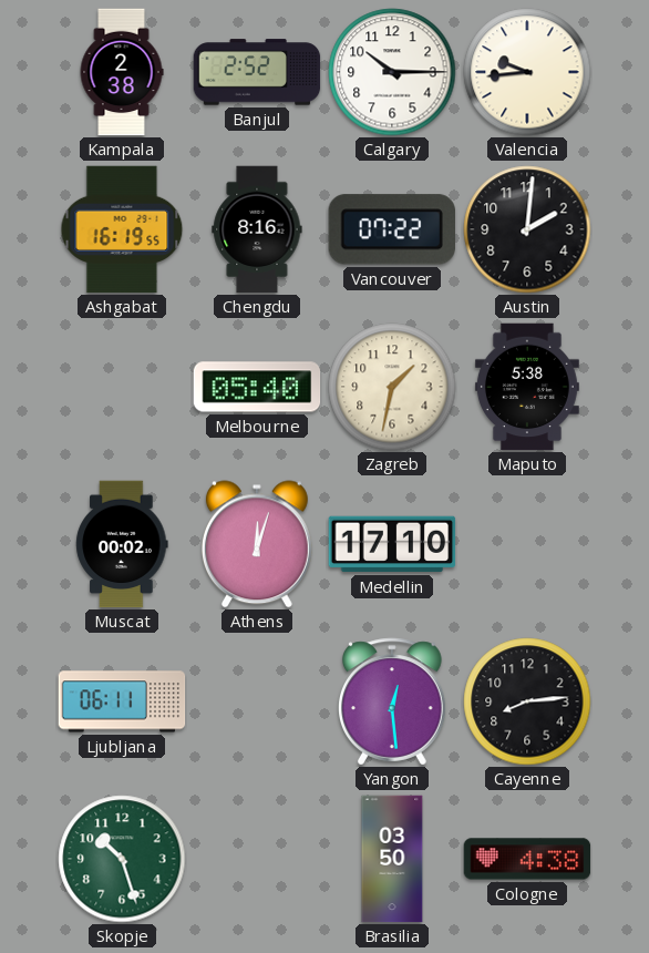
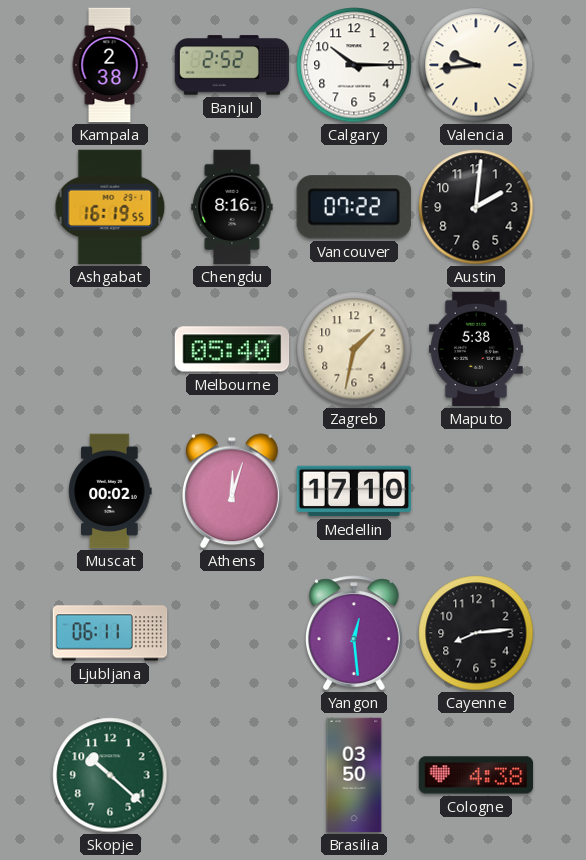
Skopje: 10:27 -> 10:22 (110, 775)
